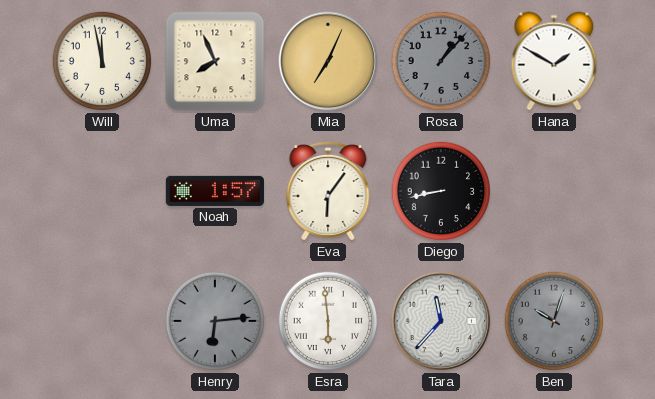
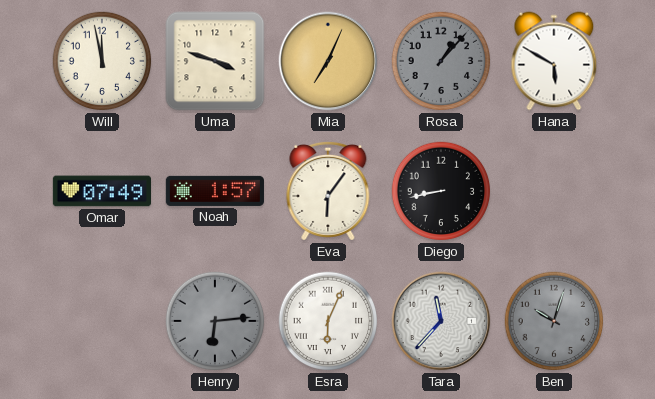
Uma: 7:56 -> 3:48 (215, 61)
Hana: 1:50 -> 5:50 (554, 61)
Omar: none -> 07:49 (101, 191)
Esra: 5:59 -> 6:04 (328, 321)
